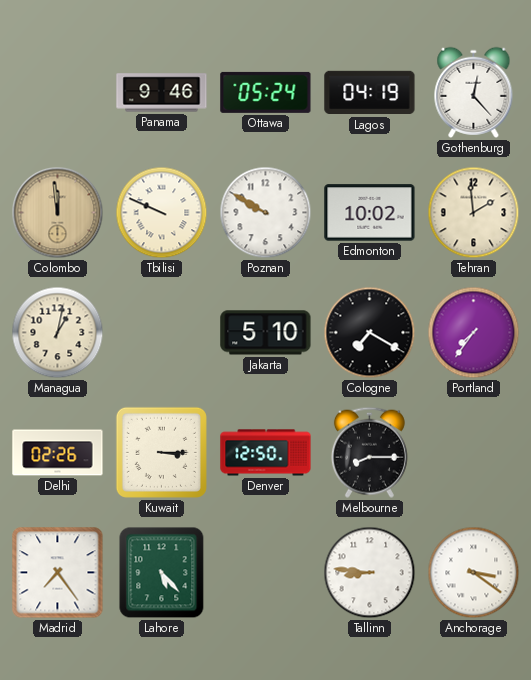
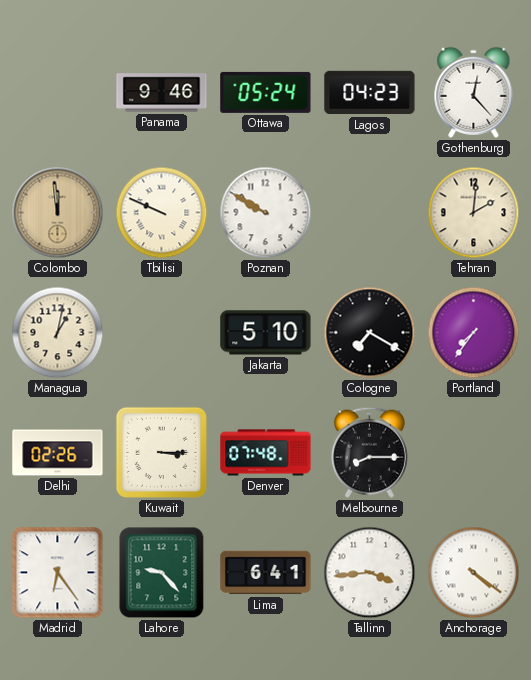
Lagos: 04:19 -> 04:23 (370, 93)
Edmonton: 10:02 -> none (370, 213)
Tehran: 1:59 -> 2:01 (474, 213)
Denver: 12:50 -> 07:48 (266, 453)
Madrid: 7:24 -> 6:24 (58, 573)
Lahore: 5:23 -> 9:23 (162, 573)
Lima: none -> 6:41 (266, 573)
Tallinn: 8:46 -> 3:44 (370, 573)
Anchorage: 3:21 -> 4:21 (474, 573)
